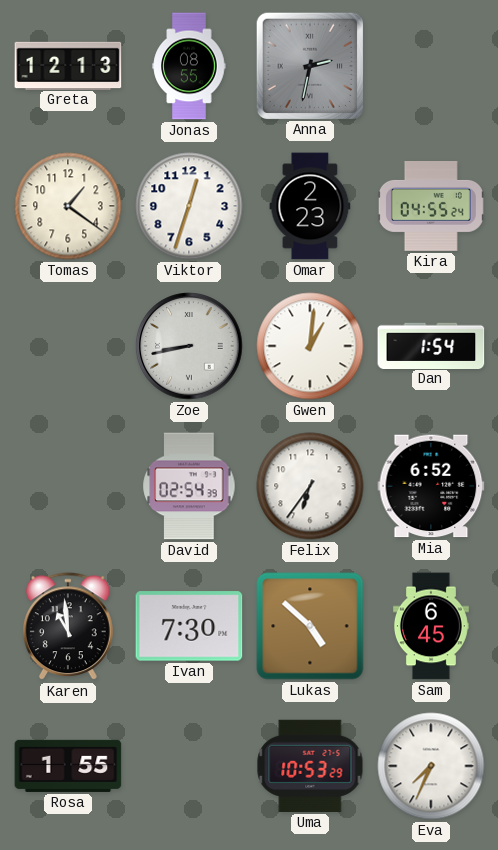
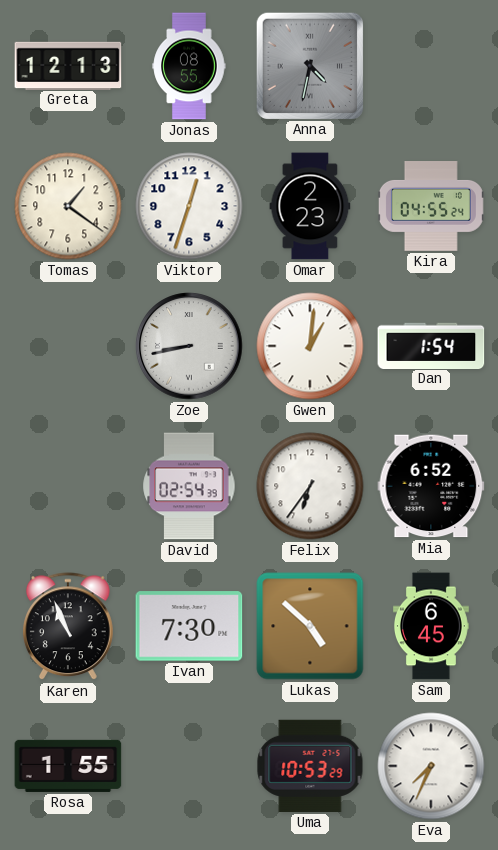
Anna: 2:32 -> 4:32 (309, 65)
Karen: 10:59 -> 10:56 (68, 627)
